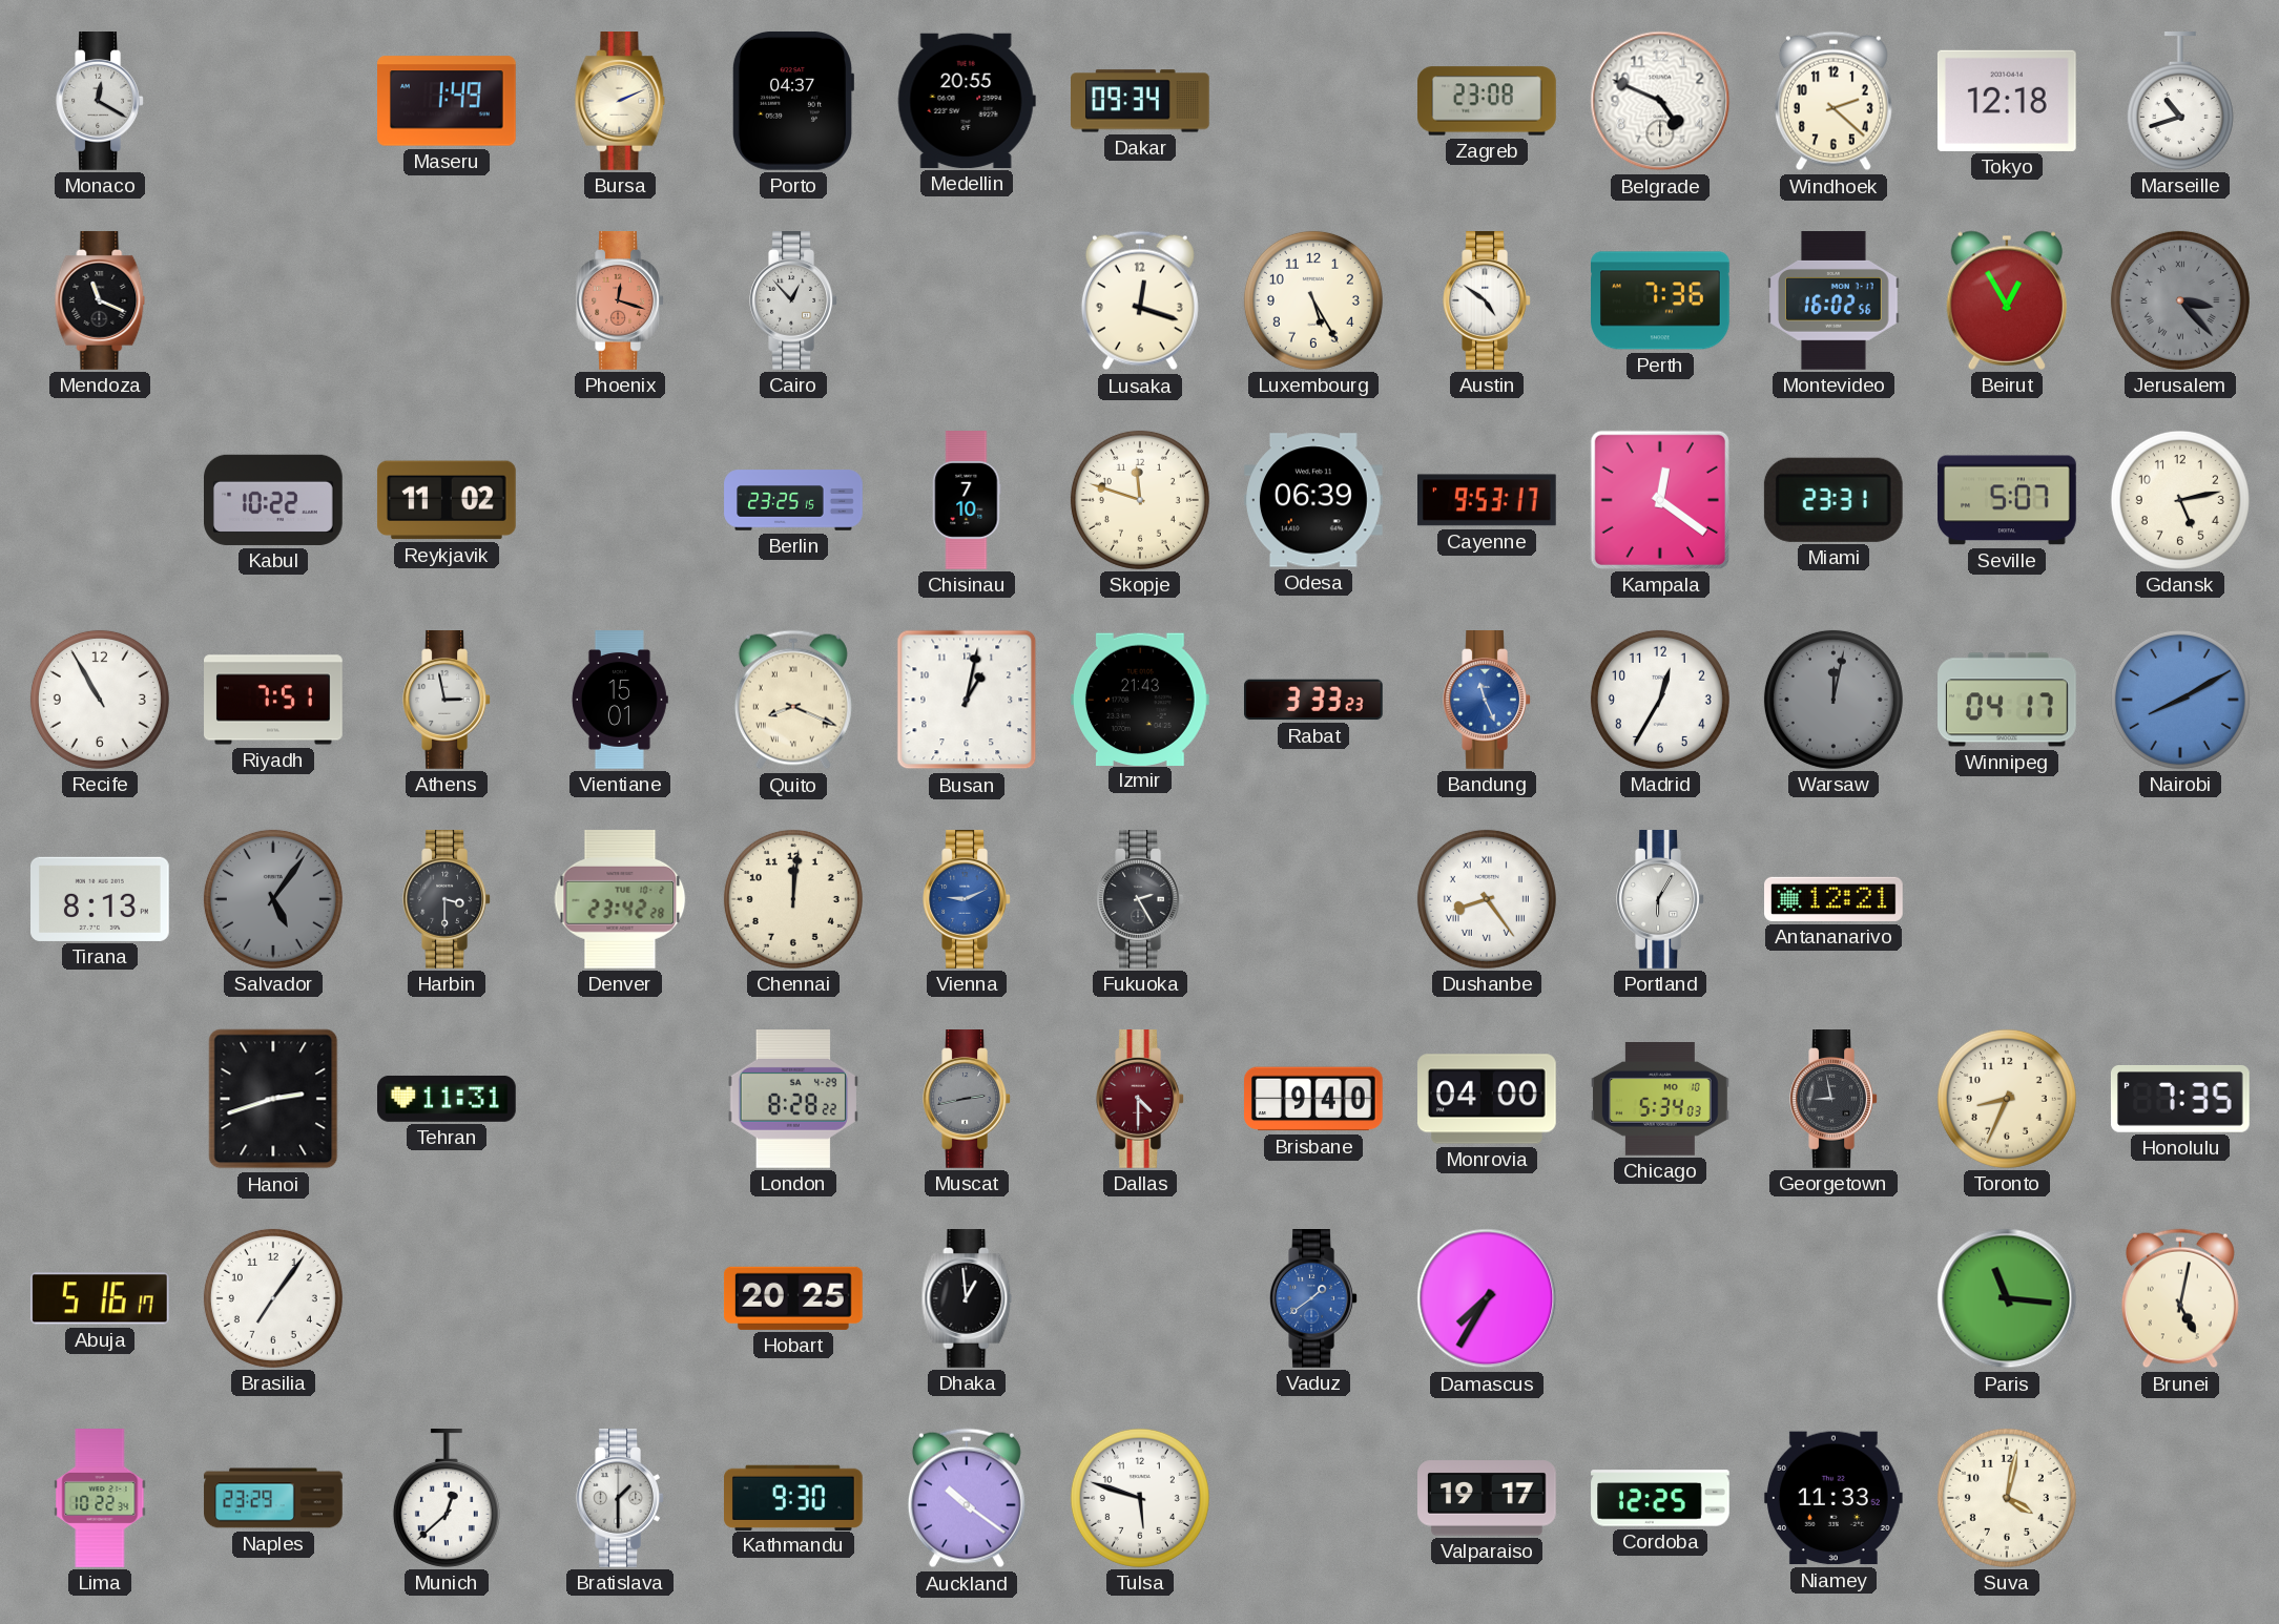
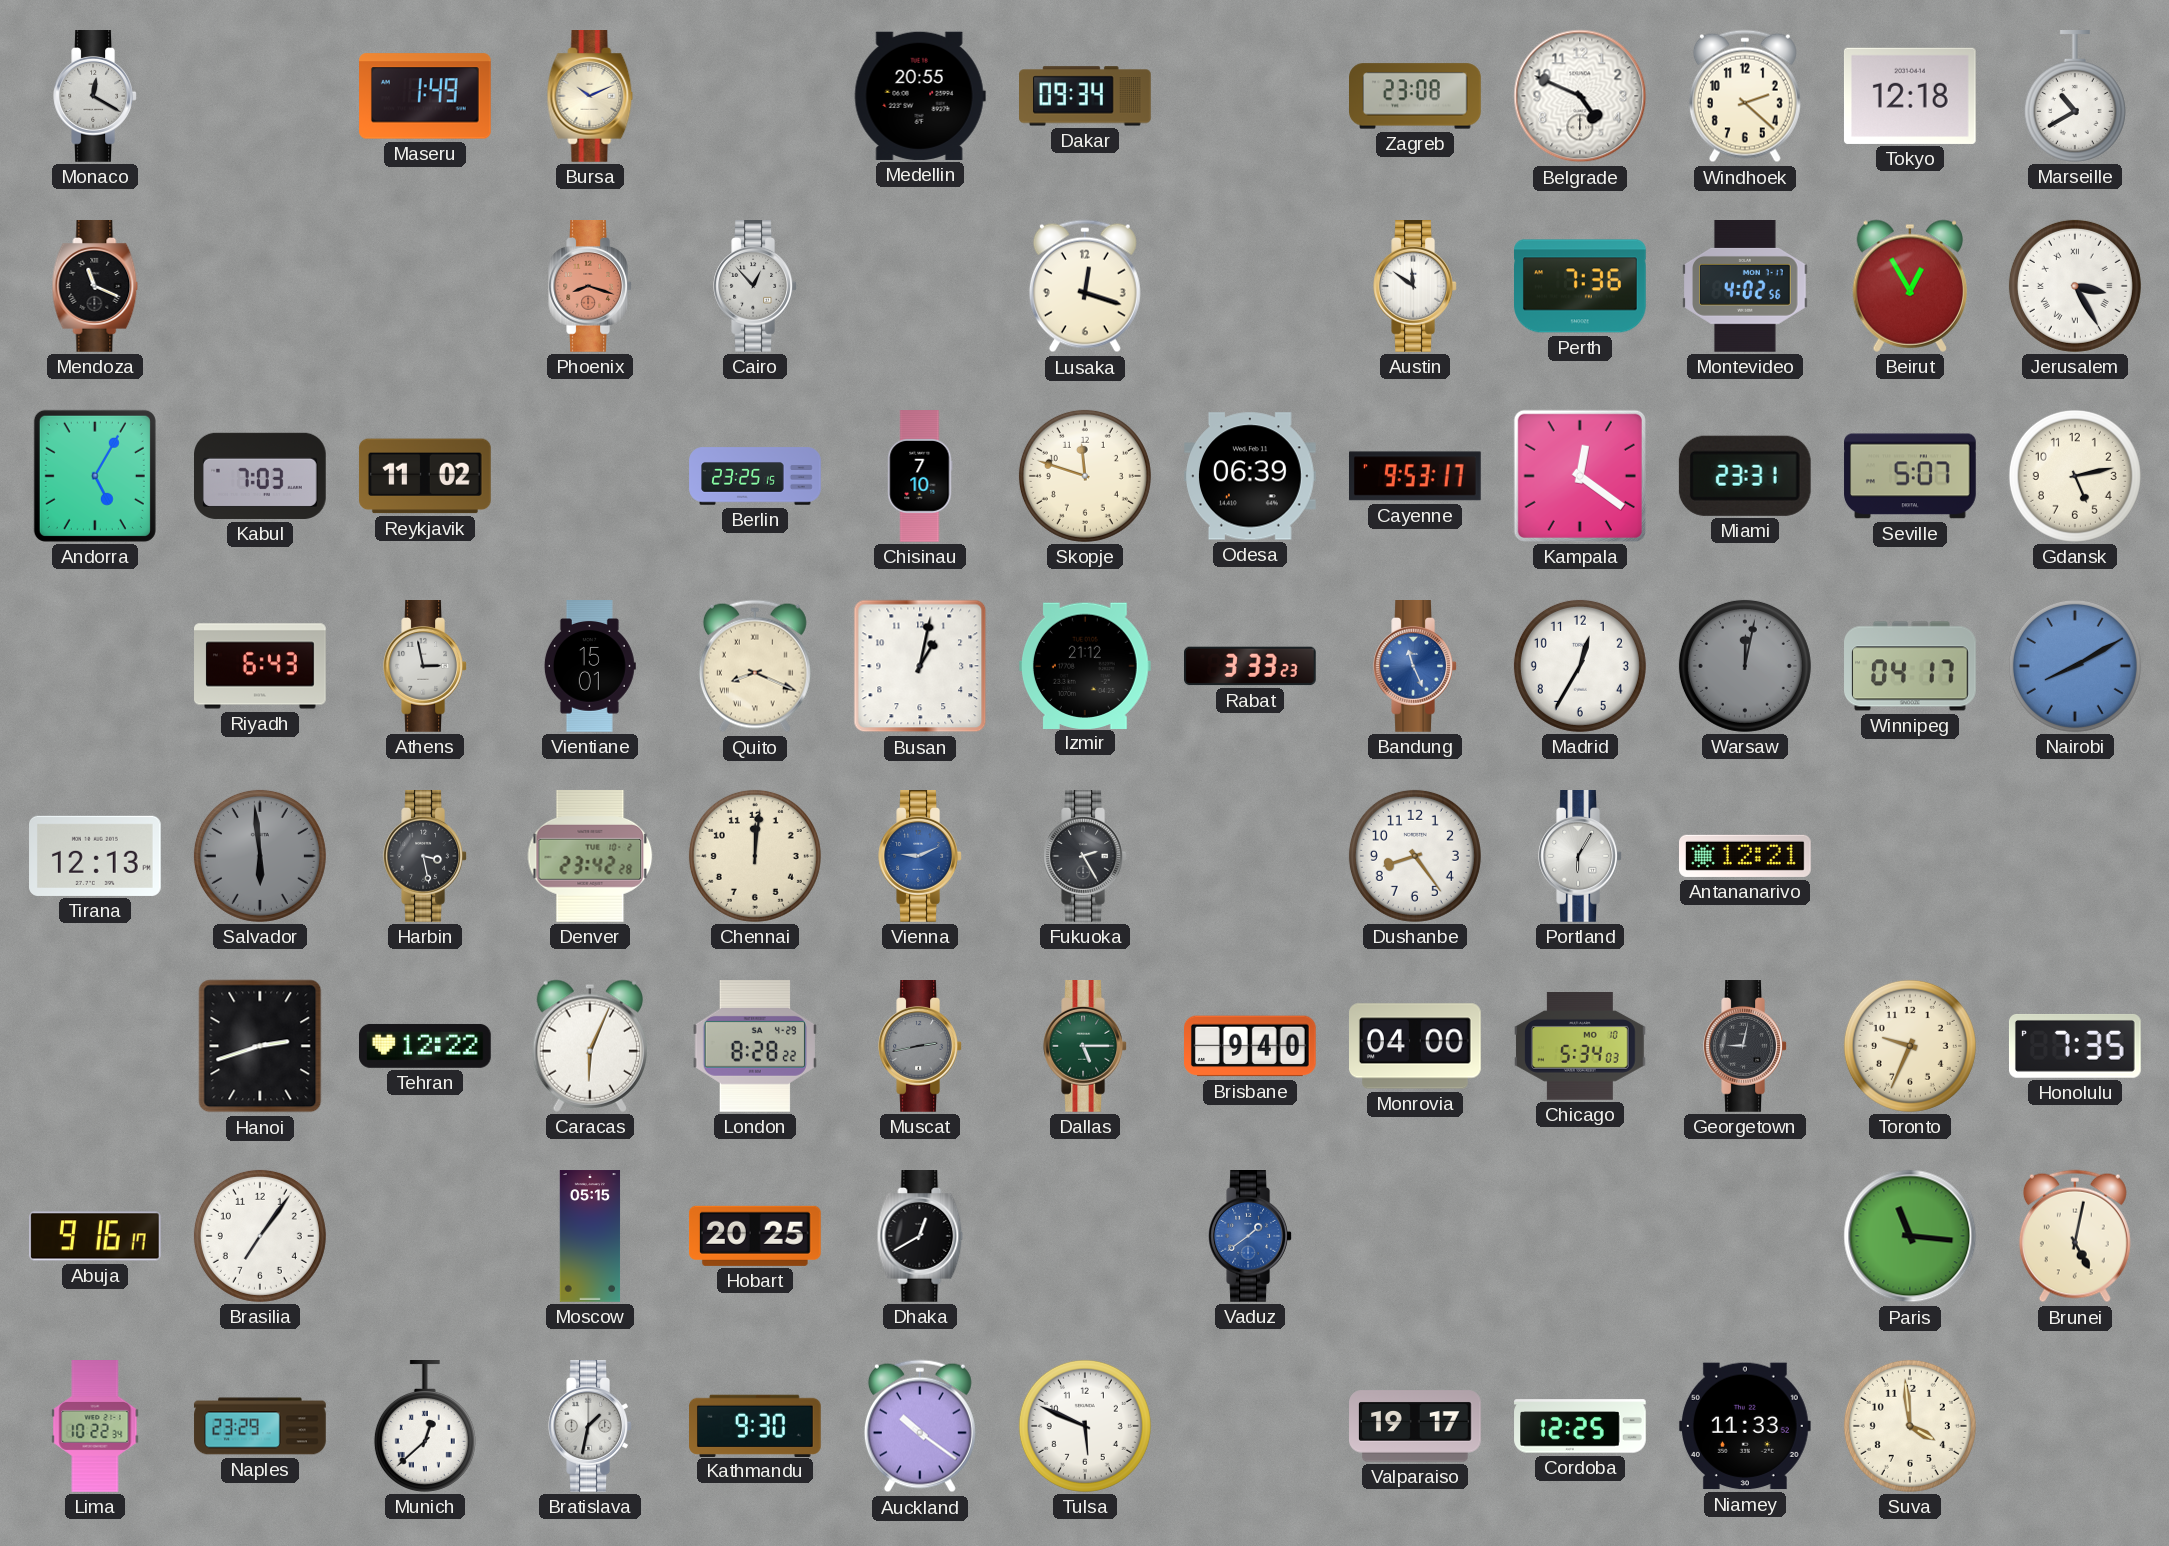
Bursa: 2:11 -> 10:11 (590, 97)
Porto: 04:37 -> none (792, 101)
Marseille: 10:42 -> 10:40 (2075, 97)
Phoenix: 12:18 -> 8:18 (590, 287)
Luxembourg: 5:25 -> none (1313, 300)
Austin: 4:51 -> 11:51 (1415, 287)
Montevideo: 16:02 -> 4:02 (1745, 287)
Jerusalem: 3:23 -> 3:25 (2075, 286)
Jerusalem dial: grey -> white (2075, 286)
Andorra: none -> 5:05 (95, 476)
Kabul: 10:22 -> 7:03 (261, 476)
Recife: 10:55 -> none (100, 700)
Riyadh: 7:51 -> 6:43 (261, 666)
Izmir: 21:43 -> 21:12 (1085, 665)
Tirana: 8:13 -> 12:13 (96, 856)
Salvador: 5:06 -> 5:59 (260, 856)
Harbin: 3:30 -> 3:28 (425, 857)
Dushanbe numerals: Roman -> Arabic (1415, 856)
Tehran: 11:31 -> 12:22 (426, 1046)
Caracas: none -> 6:04 (589, 1046)
Dallas: 4:30 -> 5:15 (1085, 1047)
Dallas dial: burgundy -> green (1085, 1047)
Georgetown: 8:58 -> 9:02 (1745, 1047)
Toronto: 8:34 -> 9:34 (1910, 1046)
Abuja: 5:16 -> 9:16 (96, 1236)
Moscow: none -> 05:15 (590, 1236)
Dhaka: 12:59 -> 12:40 (920, 1237)
Damascus: 7:35 -> none (1487, 1298)
Bratislava: 1:30 -> 1:32 (590, 1427)
Tulsa: 5:48 -> 5:49 (1085, 1426)
Suva: 4:02 -> 3:59 (1910, 1426)
